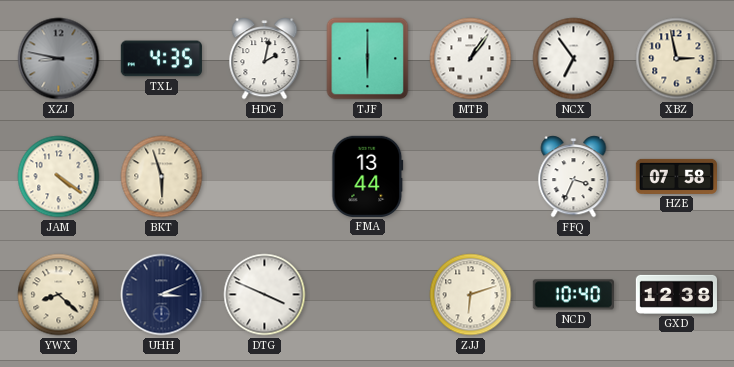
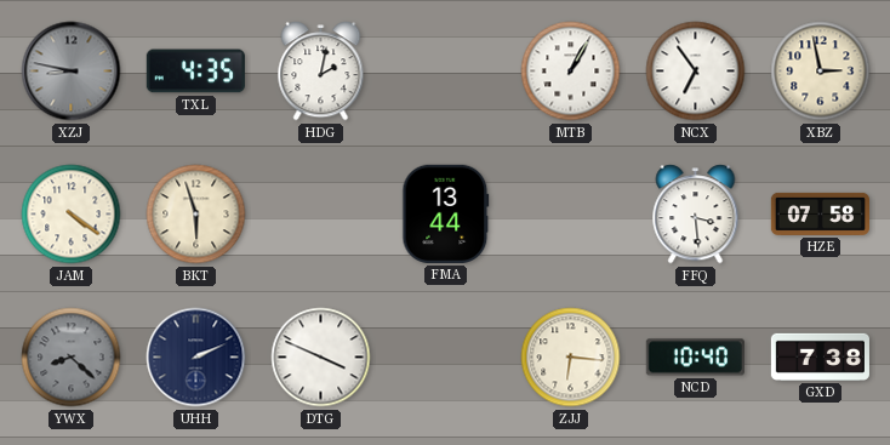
TJF: 6:00 -> none (368, 59)
MTB: 1:06 -> 1:05 (571, 72)
FFQ: 3:34 -> 3:29 (696, 215)
YWX dial: cream -> grey (72, 358)
UHH: 3:11 -> 2:11 (196, 358)
ZJJ: 6:12 -> 6:16 (571, 358)
GXD: 12:38 -> 7:38 (820, 356)
